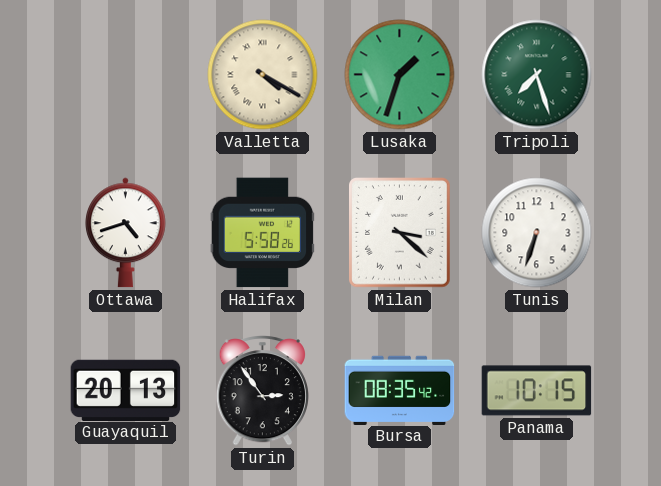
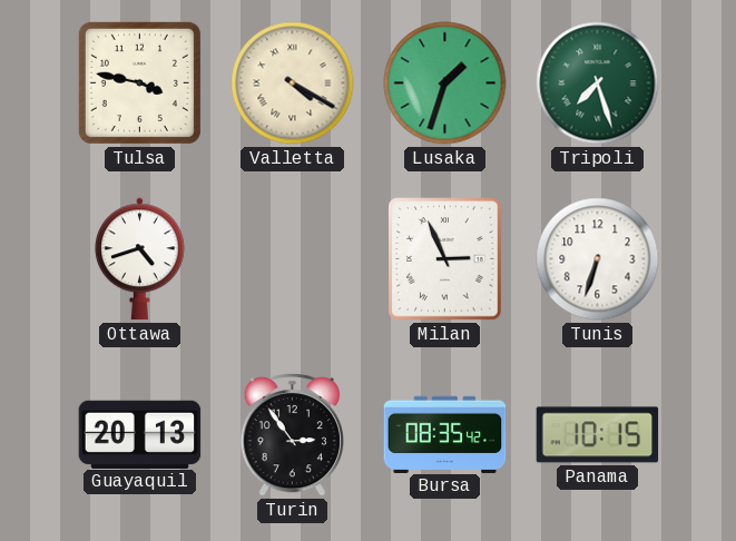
Tulsa: none -> 3:47 (139, 82)
Halifax: 5:58 -> none (263, 233)
Milan: 3:22 -> 2:56 (445, 259)
